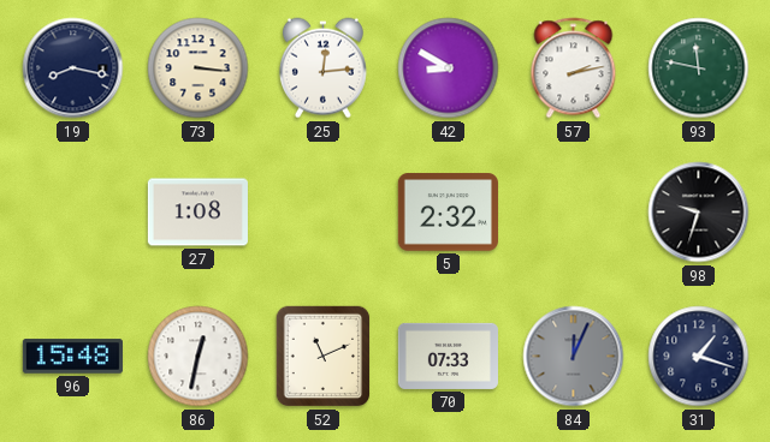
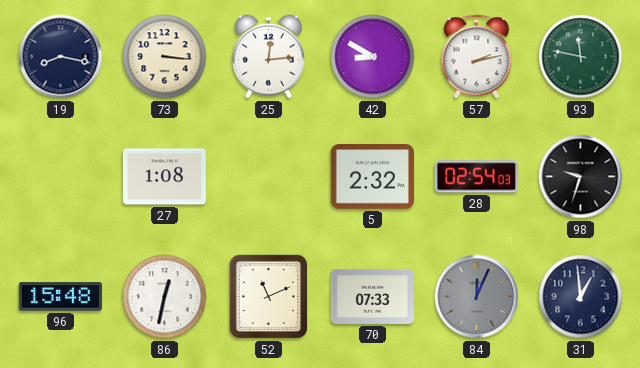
28: none -> 02:54 (476, 177)
31: 1:18 -> 12:59 (581, 297)
